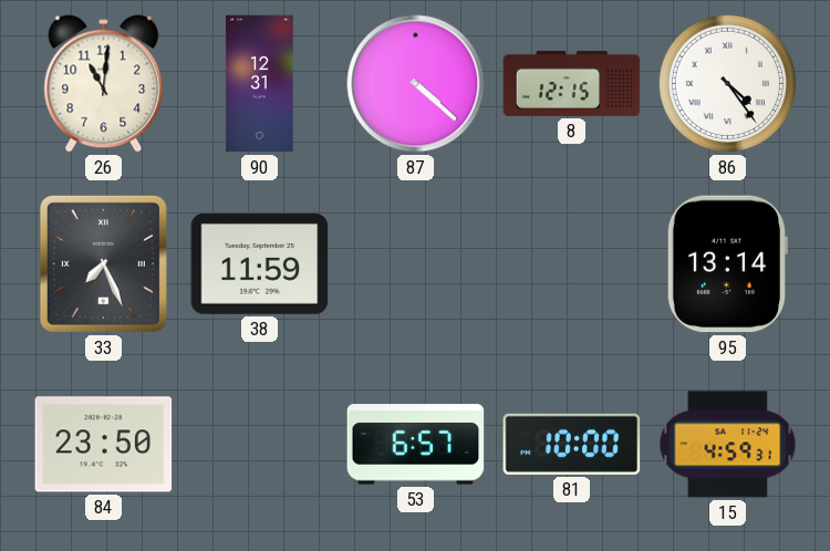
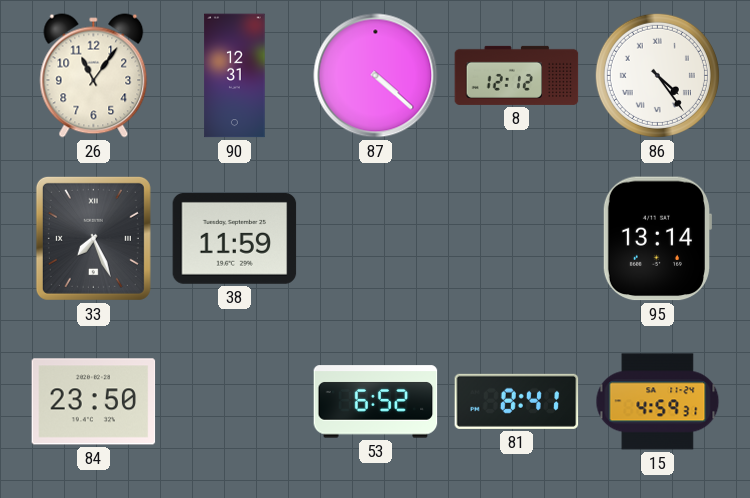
26: 11:01 -> 11:06 (94, 76)
8: 12:15 -> 12:12 (517, 75)
53: 6:57 -> 6:52 (376, 402)
81: 10:00 -> 8:41 (517, 401)
